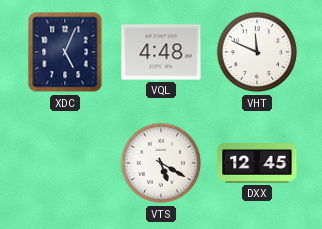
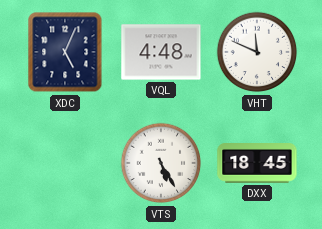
VTS: 5:20 -> 5:25 (161, 163)
DXX: 12:45 -> 18:45 (257, 164)
